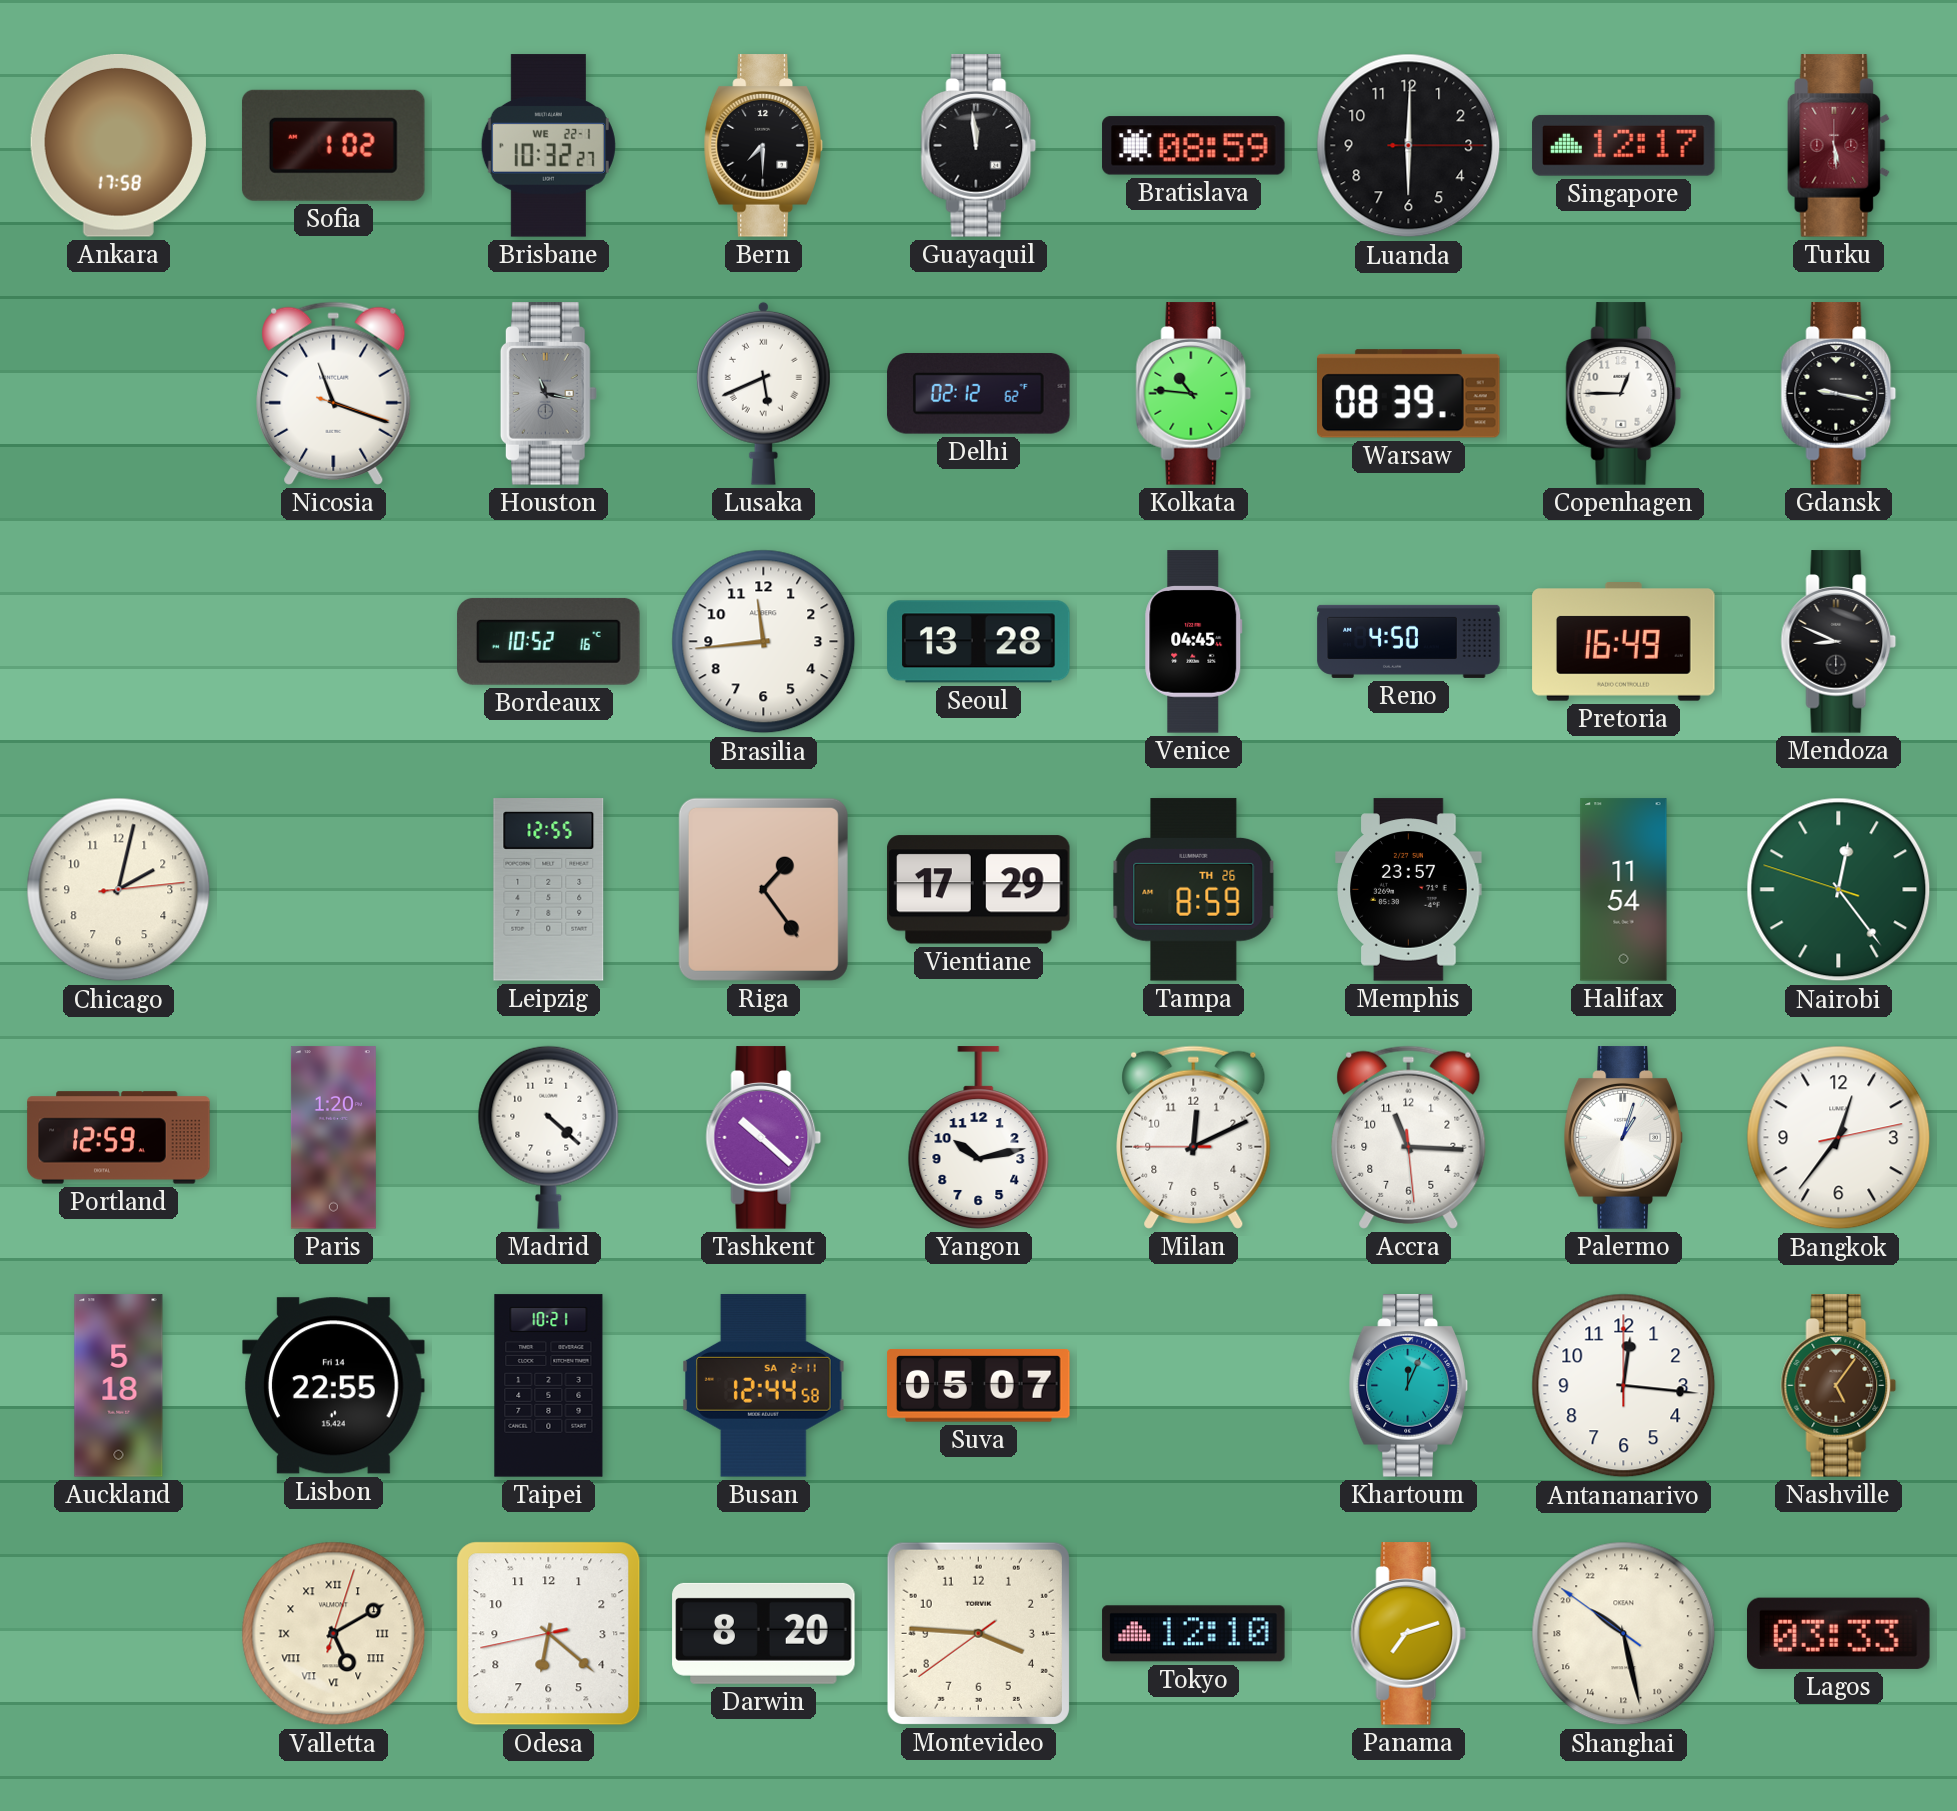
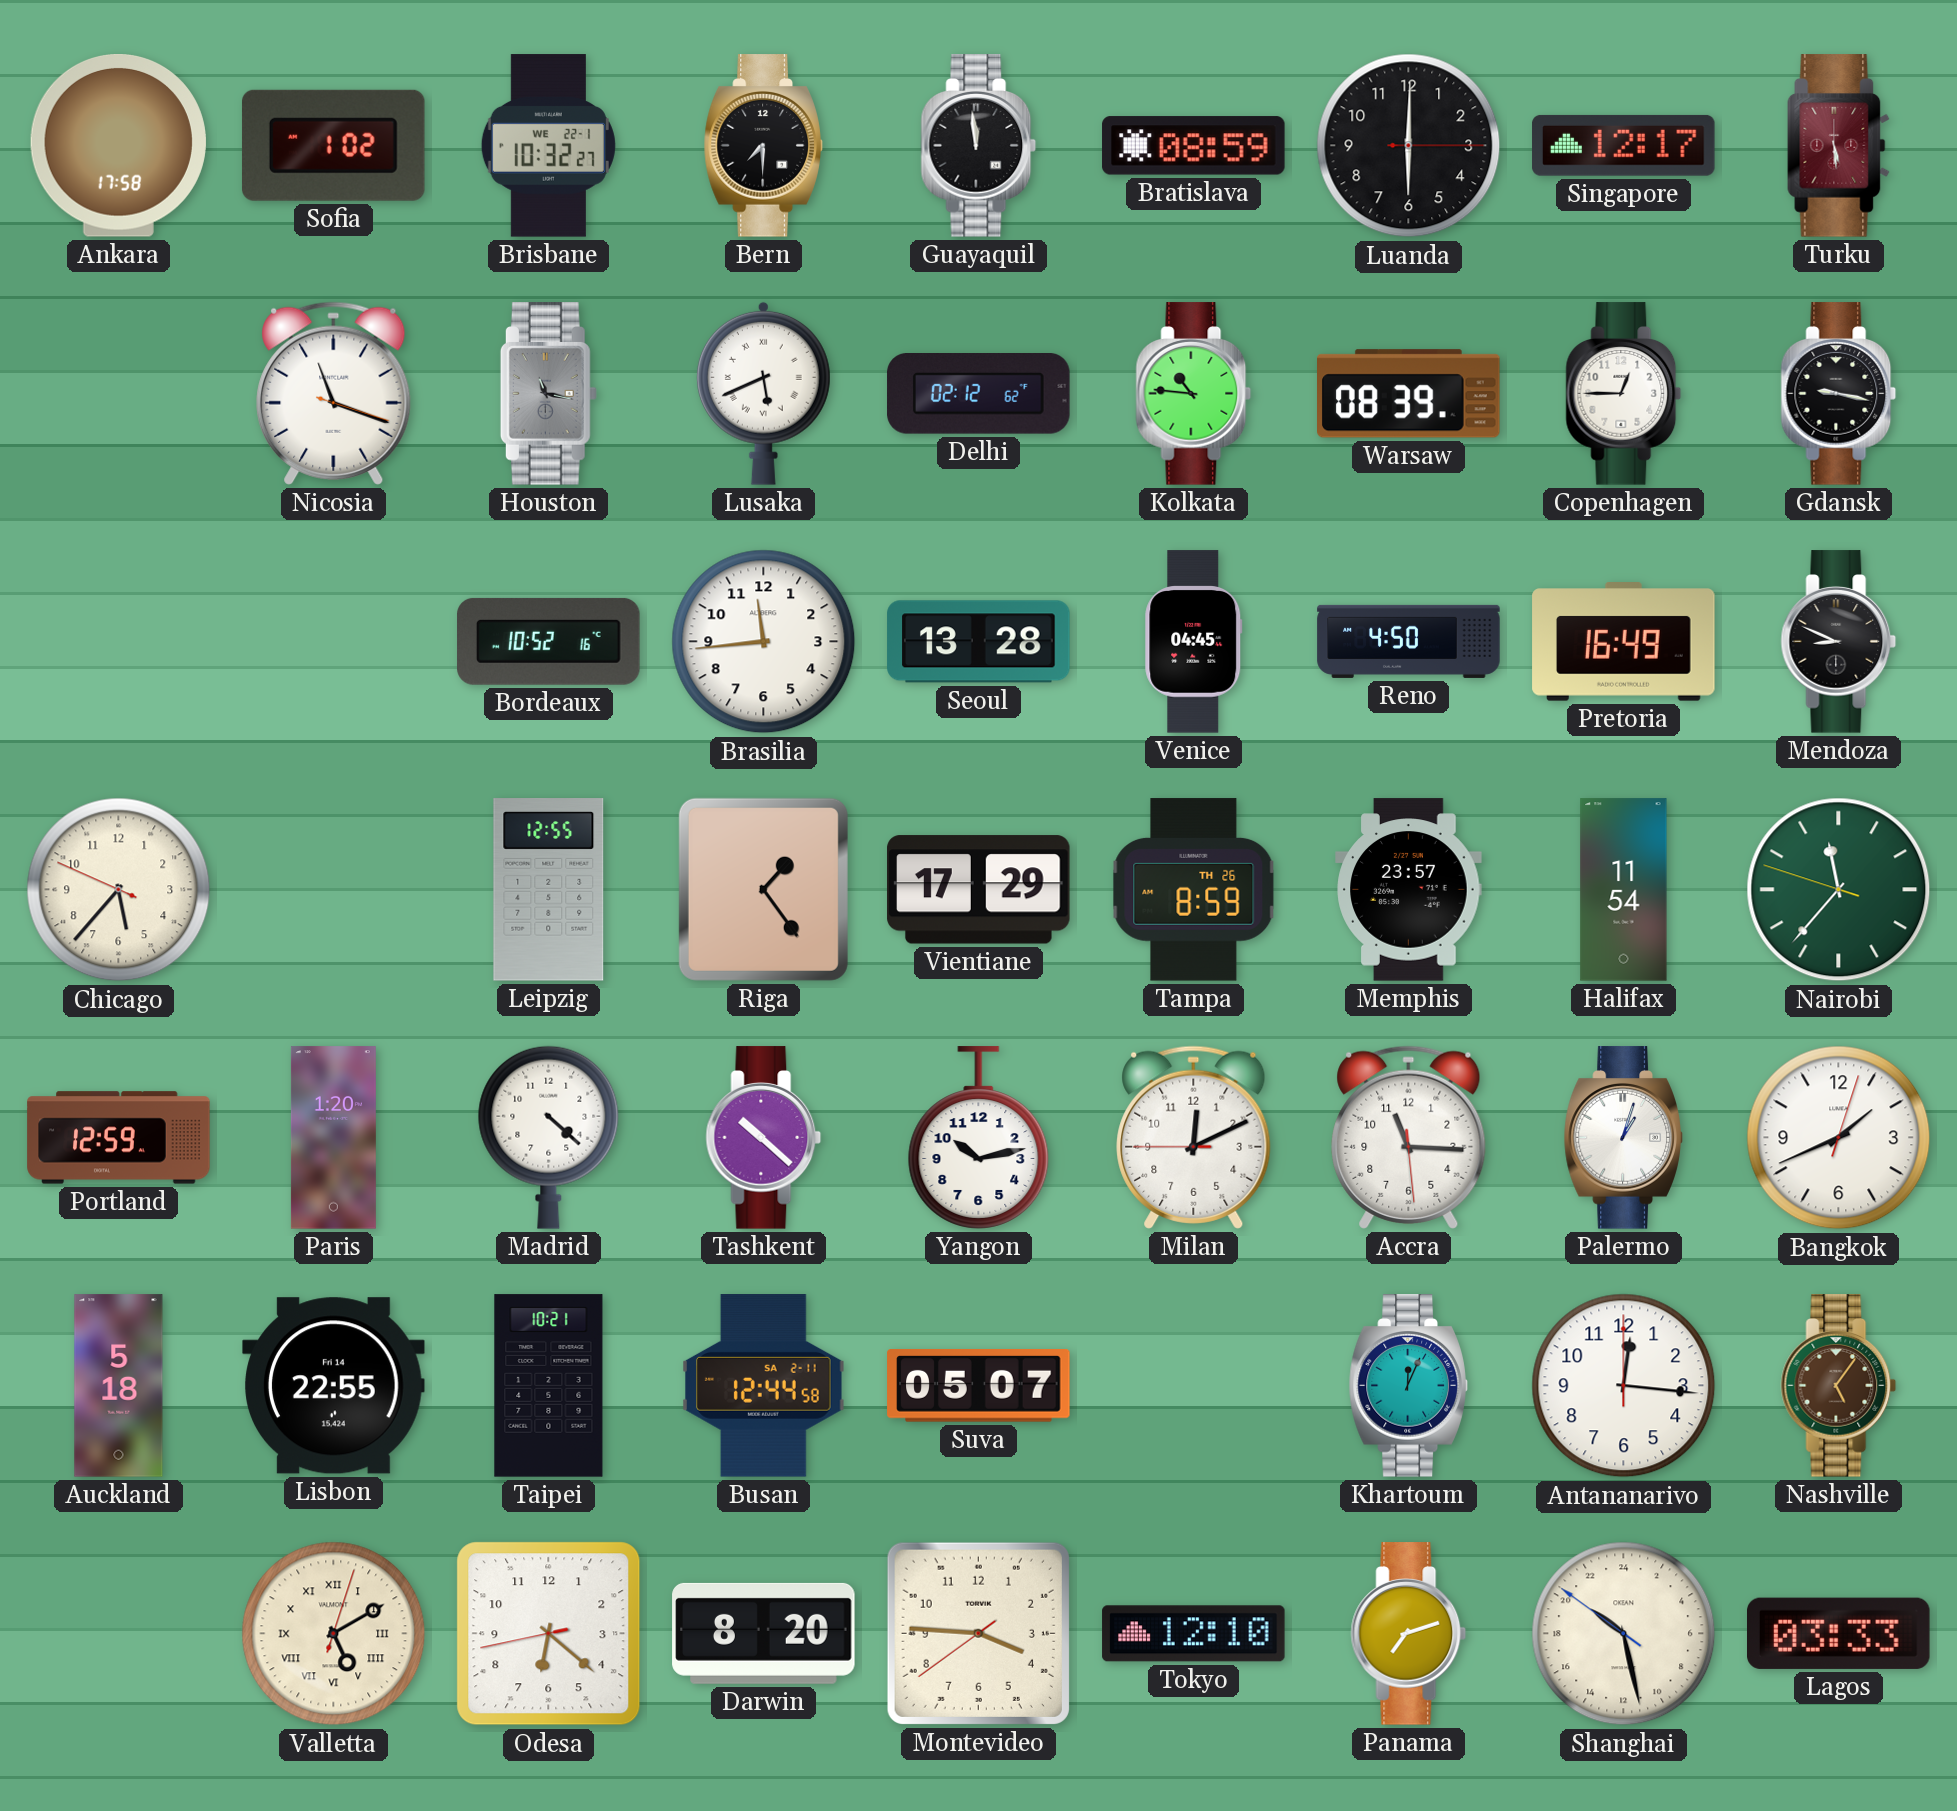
Chicago: 2:02 -> 5:36 (119, 890)
Nairobi: 12:23 -> 11:36 (1839, 890)
Bangkok: 12:36 -> 1:41 (1839, 1138)
